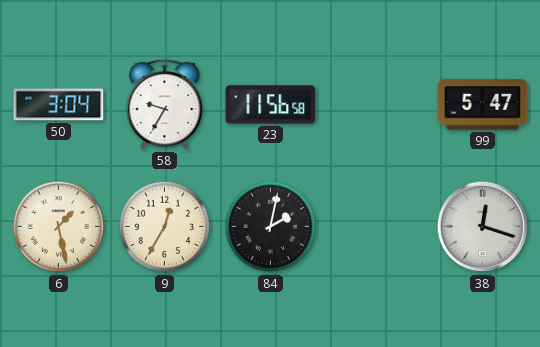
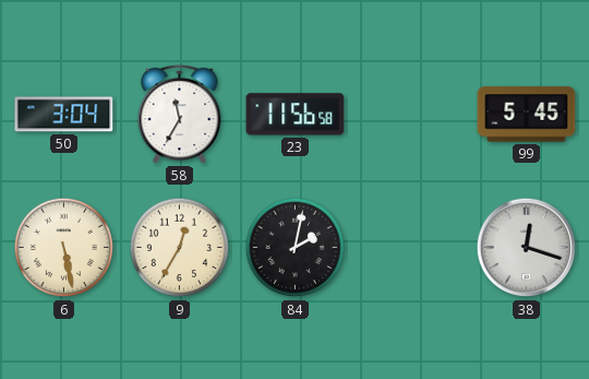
58: 9:35 -> 11:35 (180, 115)
99: 5:47 -> 5:45 (527, 115)
6: 1:28 -> 5:28 (64, 248)
